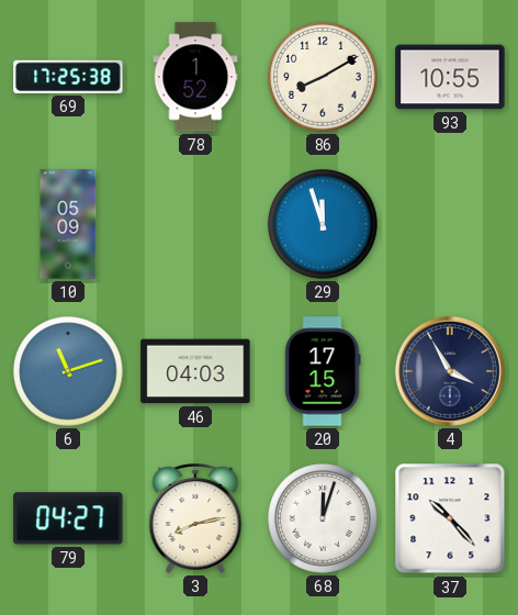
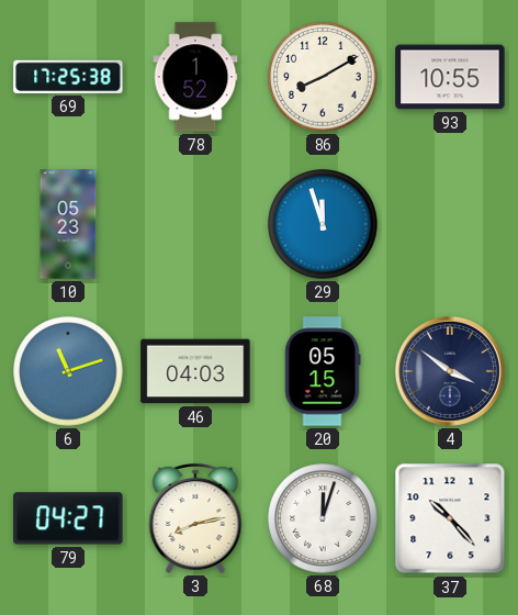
10: 05:09 -> 05:23 (68, 224)
20: 17:15 -> 05:15 (323, 371)
4: 3:55 -> 3:51 (450, 371)
